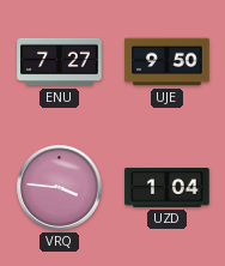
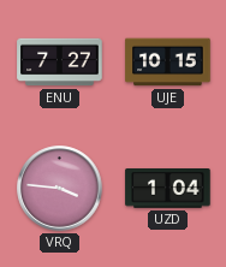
UJE: 9:50 -> 10:15 (168, 63)
